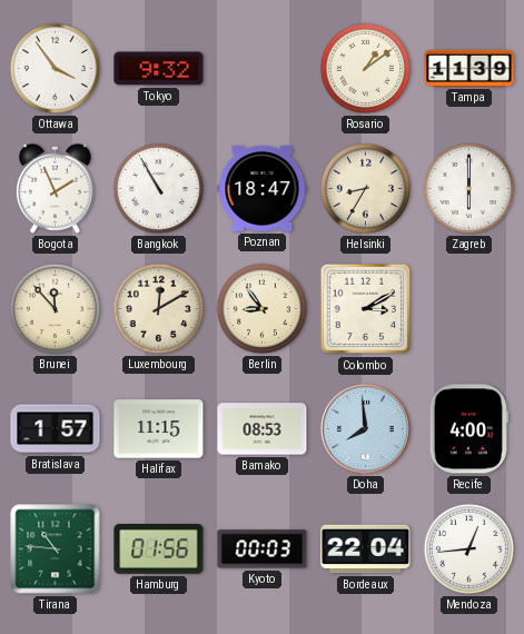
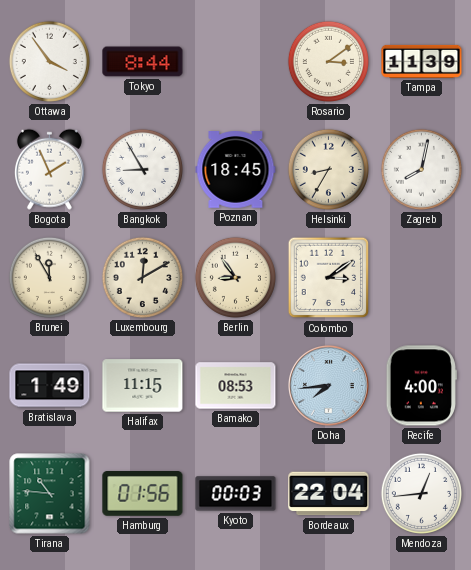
Tokyo: 9:32 -> 8:44 (143, 62)
Rosario: 1:09 -> 3:09 (328, 61)
Bangkok: 10:55 -> 8:55 (142, 169)
Poznan: 18:47 -> 18:45 (236, 170)
Zagreb: 6:00 -> 8:02 (421, 169)
Brunei: 11:53 -> 11:55 (49, 277)
Colombo: 3:10 -> 3:09 (329, 278)
Bratislava: 1:57 -> 1:49 (50, 386)
Doha: 7:59 -> 7:44 (328, 385)
